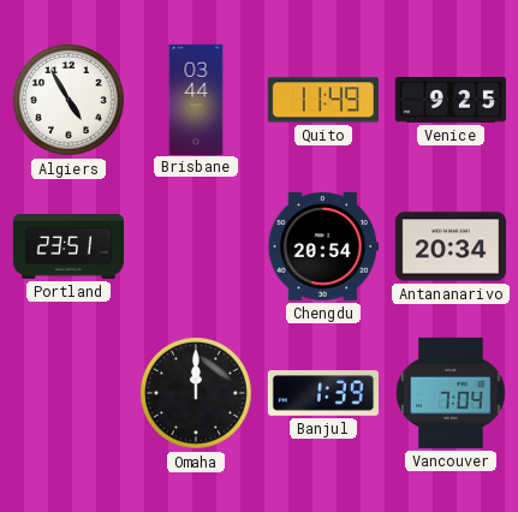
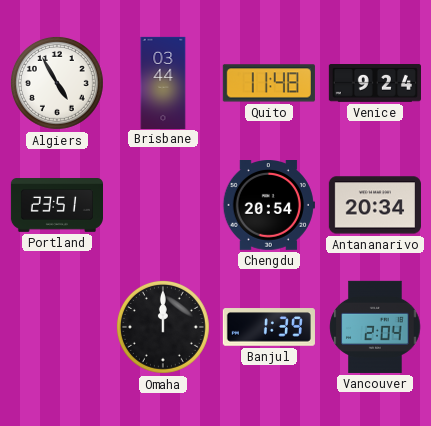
Quito: 11:49 -> 11:48 (269, 83)
Venice: 9:25 -> 9:24 (375, 84)
Vancouver: 7:04 -> 2:04 (375, 327)
